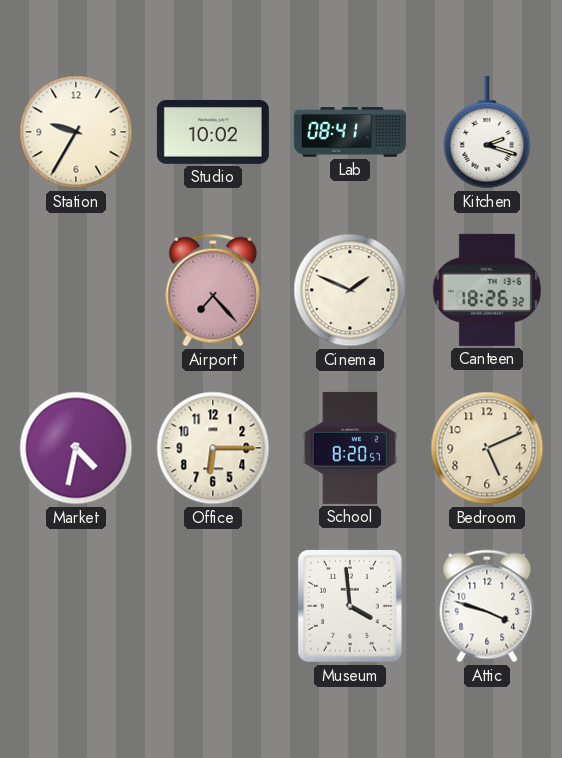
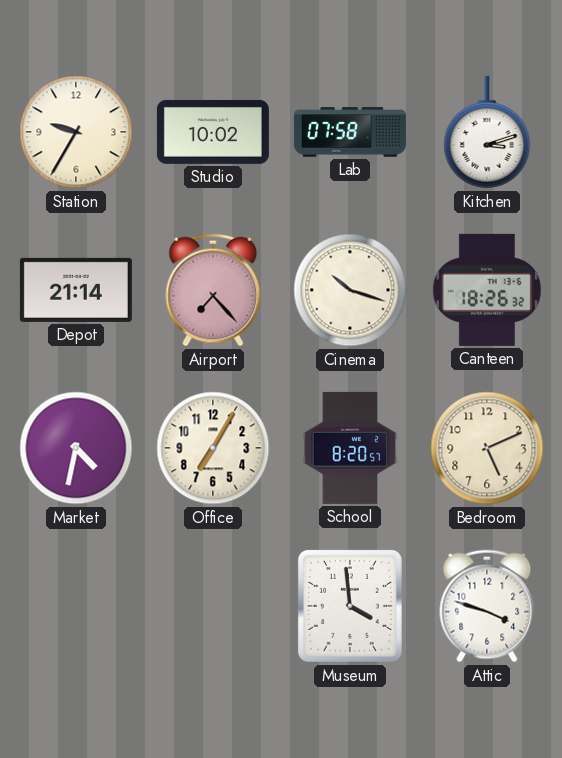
Lab: 08:41 -> 07:58 (350, 132)
Kitchen: 2:18 -> 3:12 (487, 132)
Depot: none -> 21:14 (76, 290)
Cinema: 1:49 -> 10:18 (350, 290)
Office: 6:15 -> 7:05 (213, 448)
